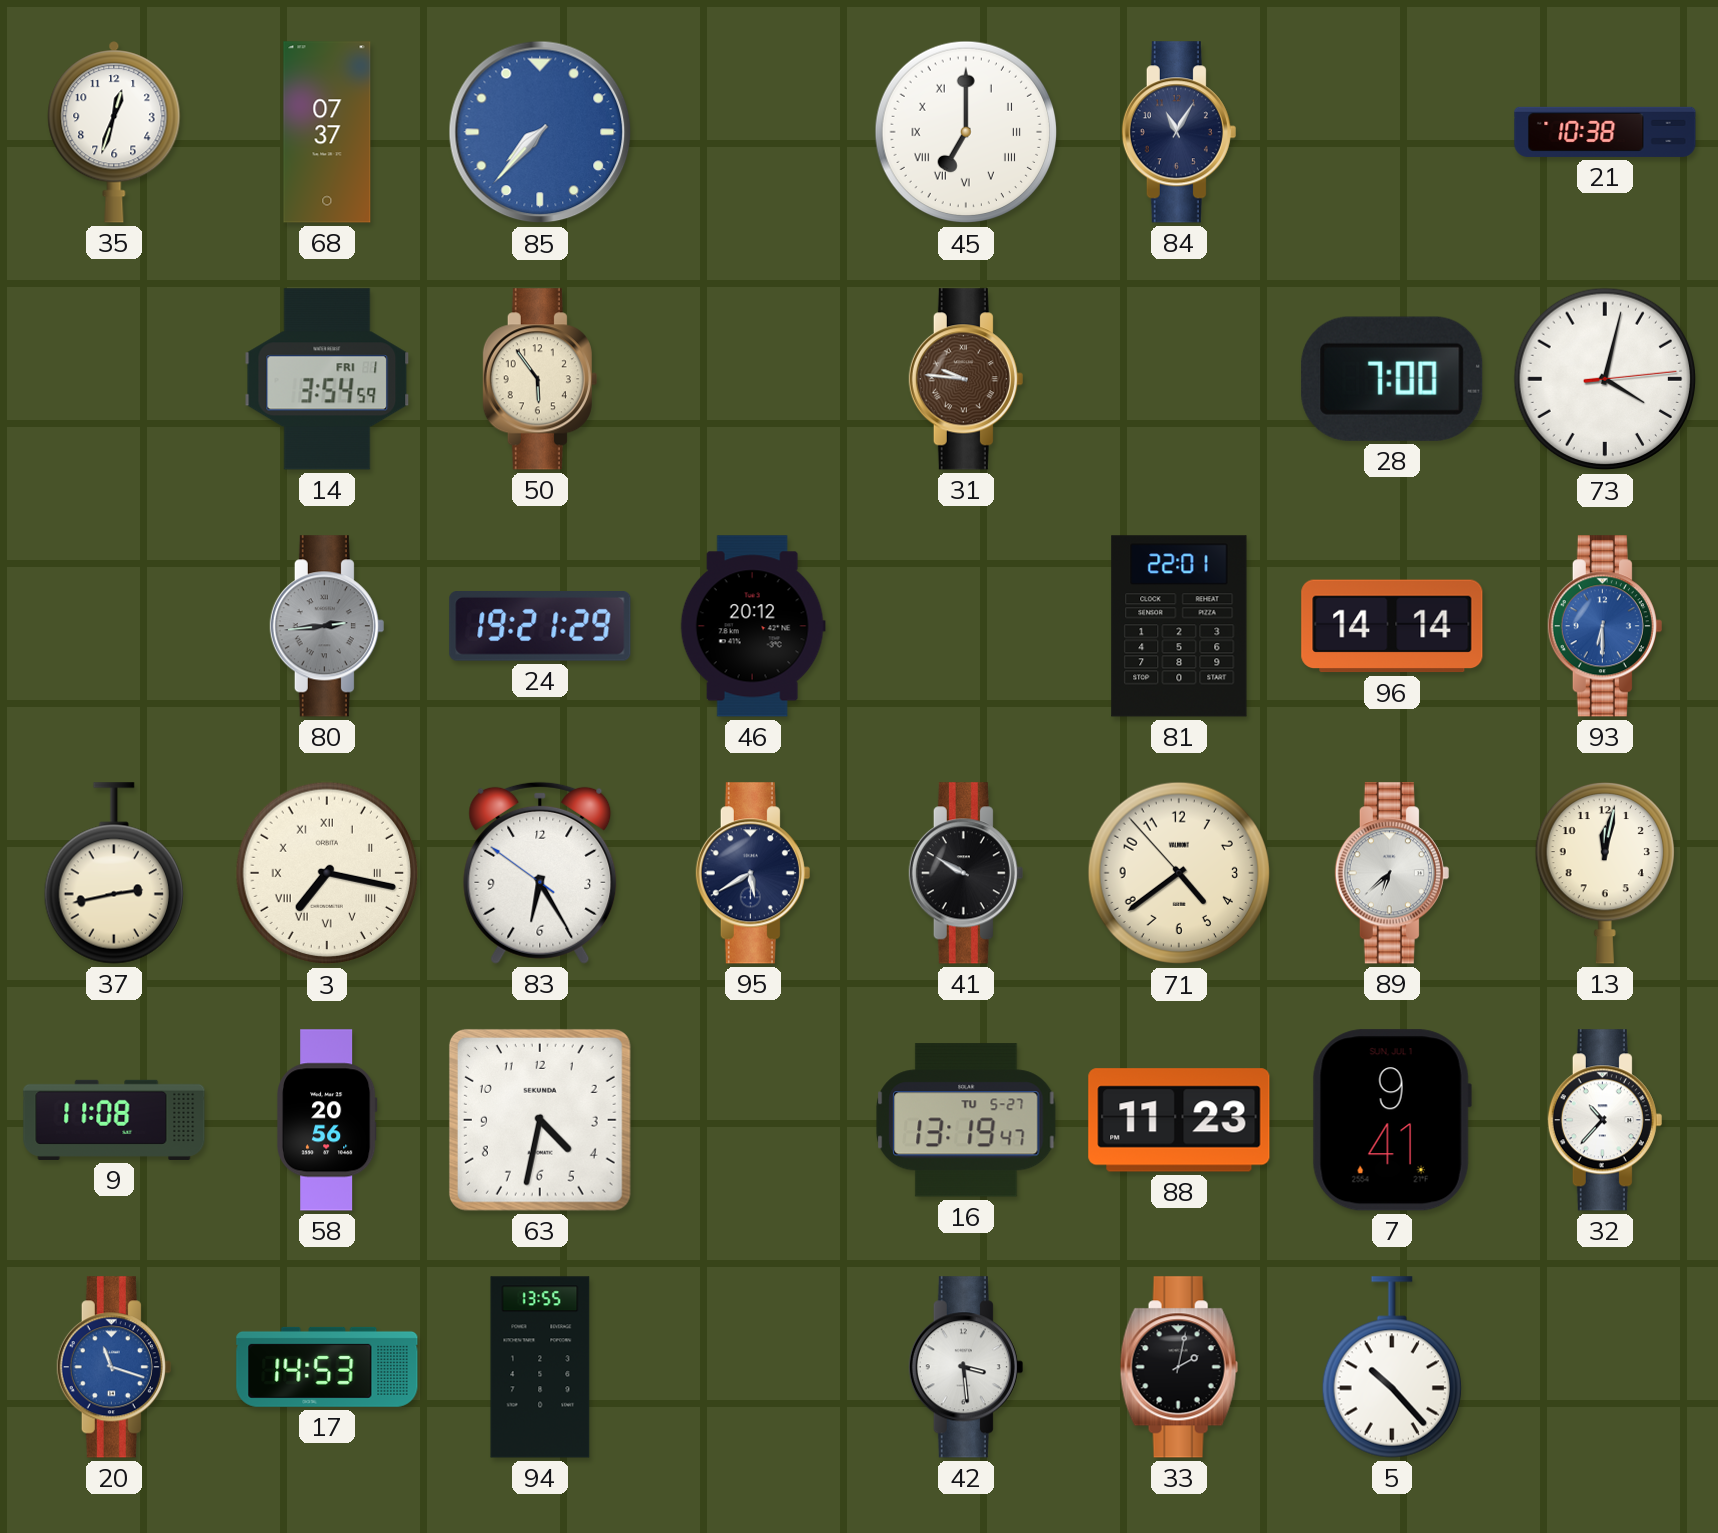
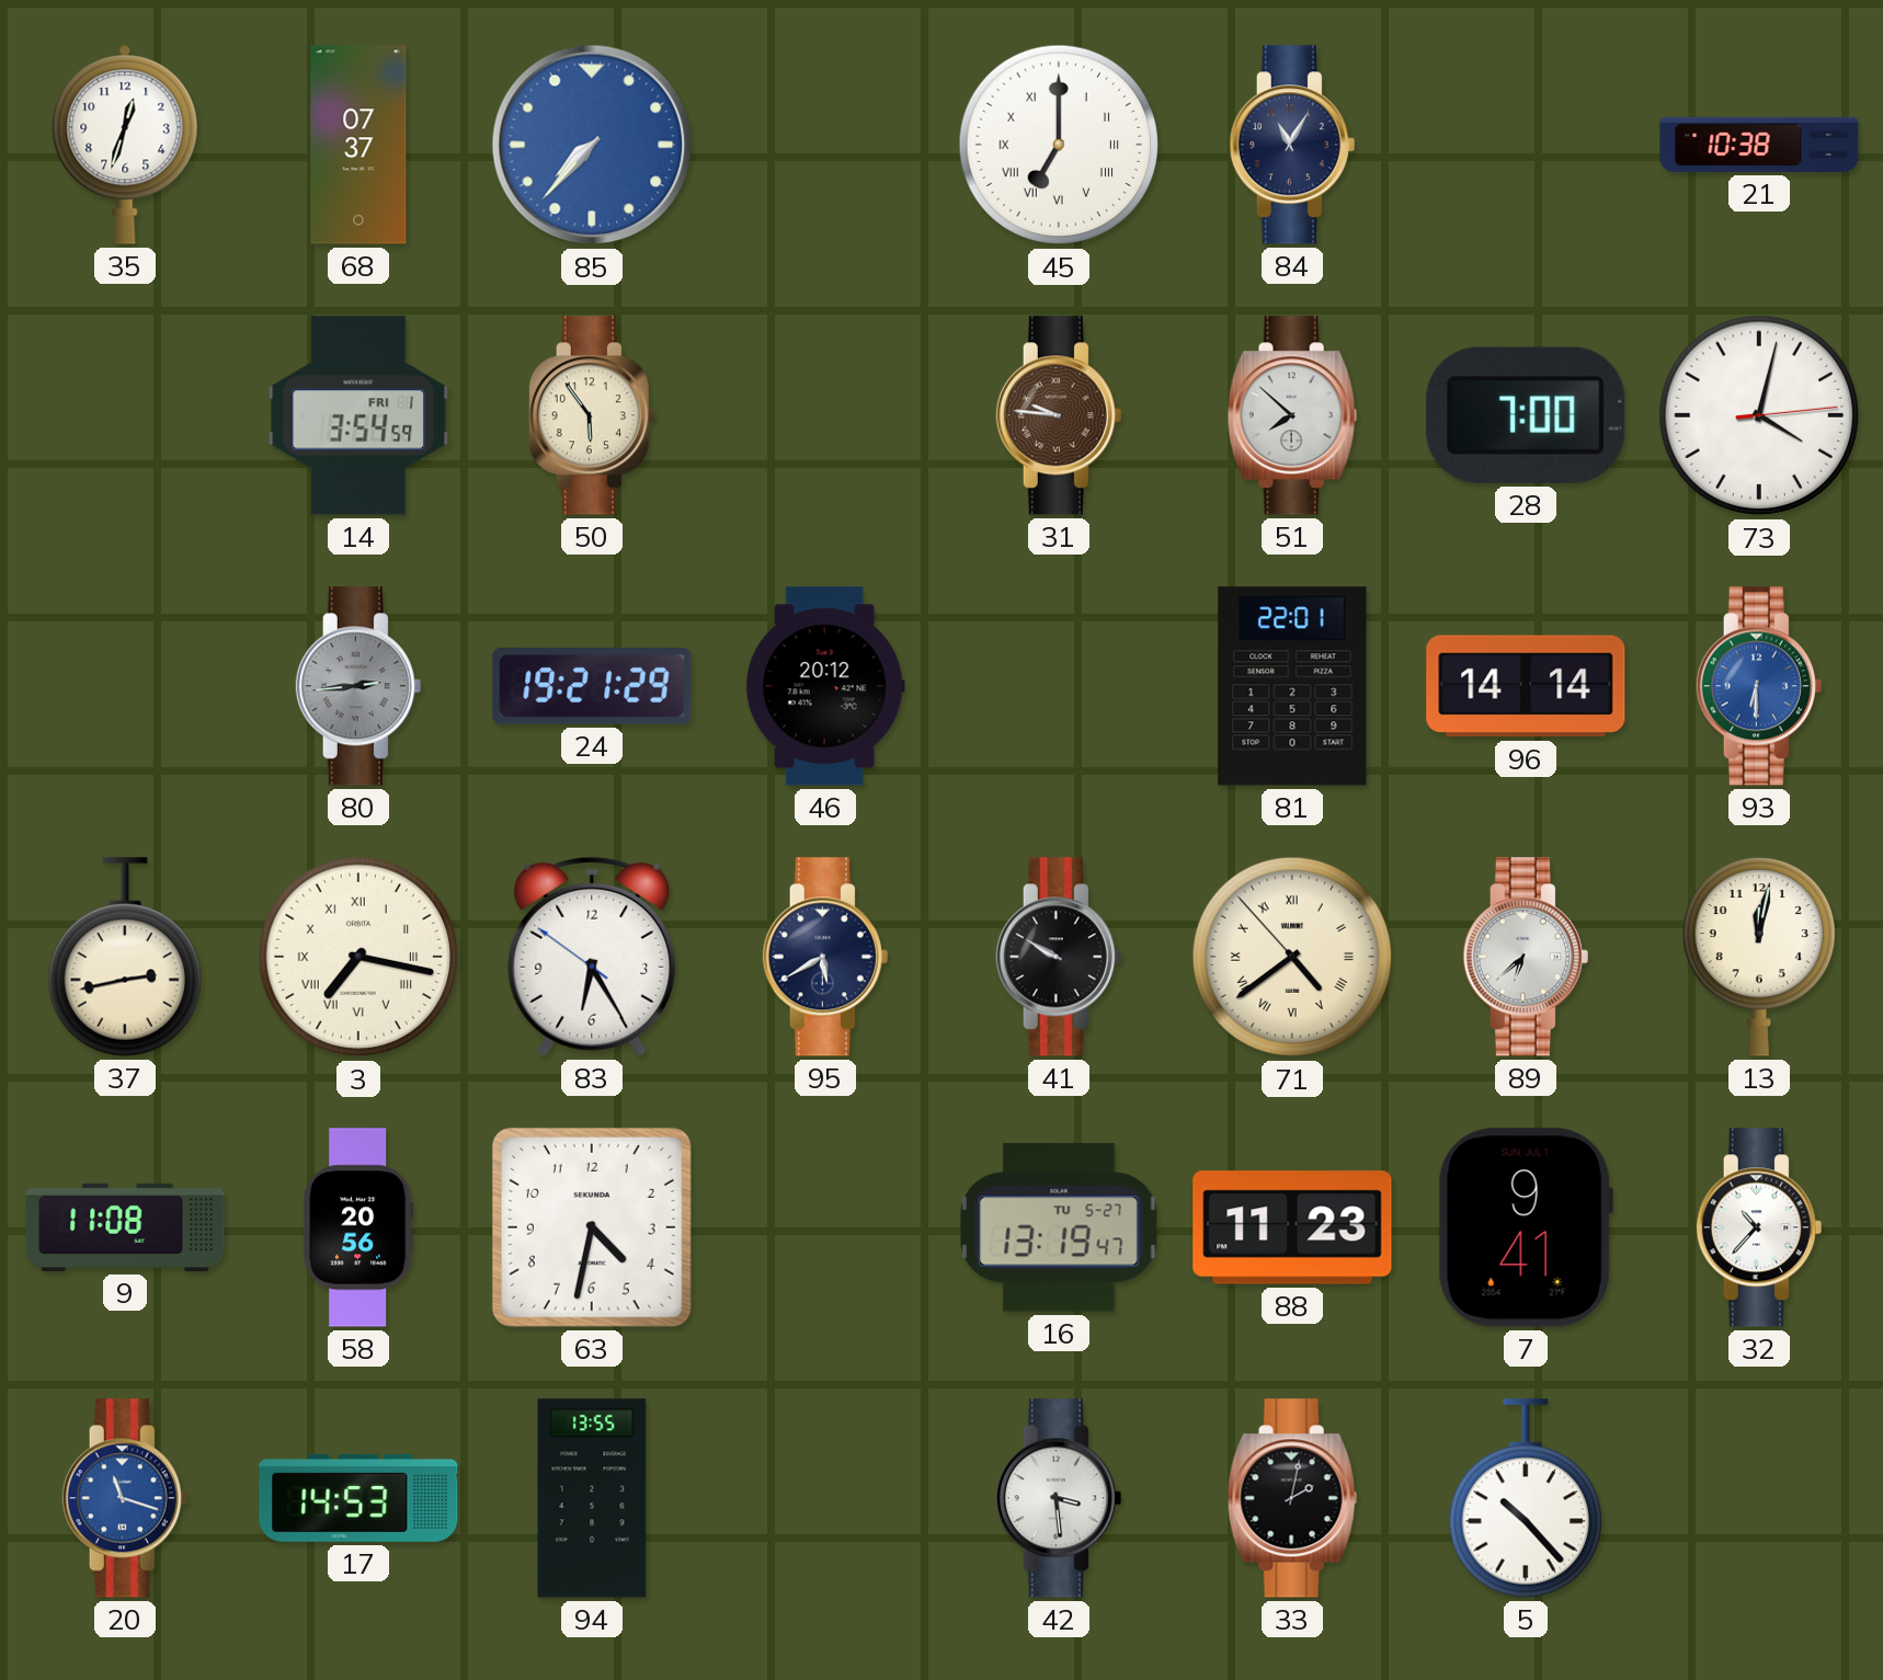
51: none -> 7:52 (1292, 415)
71 numerals: Arabic -> Roman (1292, 957)
